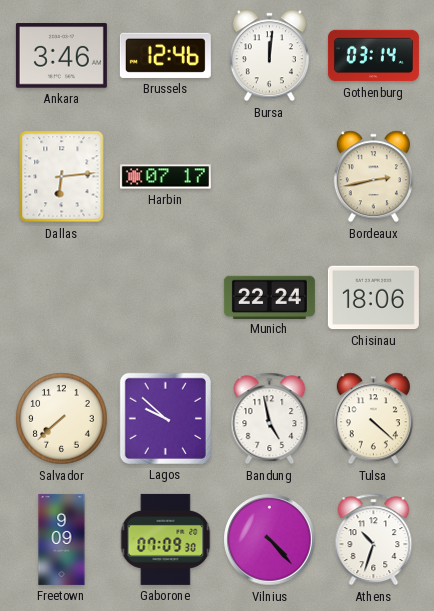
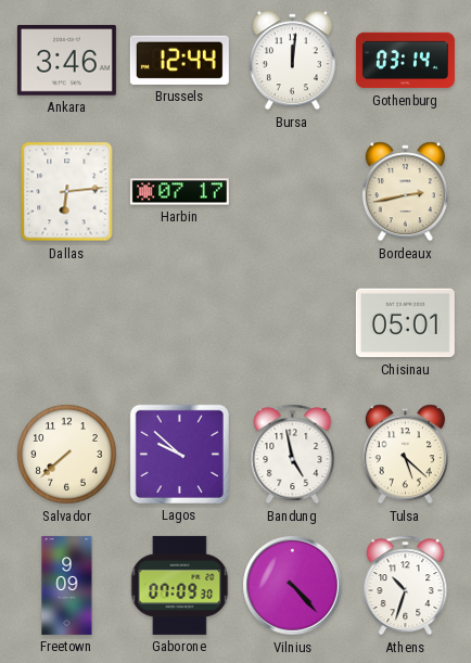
Brussels: 12:46 -> 12:44 (179, 60)
Munich: 22:24 -> none (269, 297)
Chisinau: 18:06 -> 05:01 (405, 323)
Tulsa: 4:22 -> 5:22 (405, 455)
